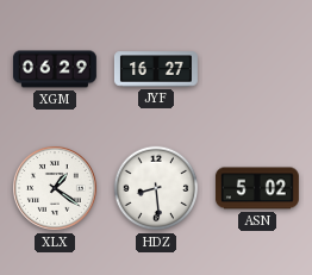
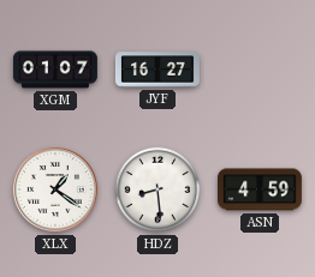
XGM: 06:29 -> 01:07 (55, 70)
ASN: 5:02 -> 4:59 (260, 189)
